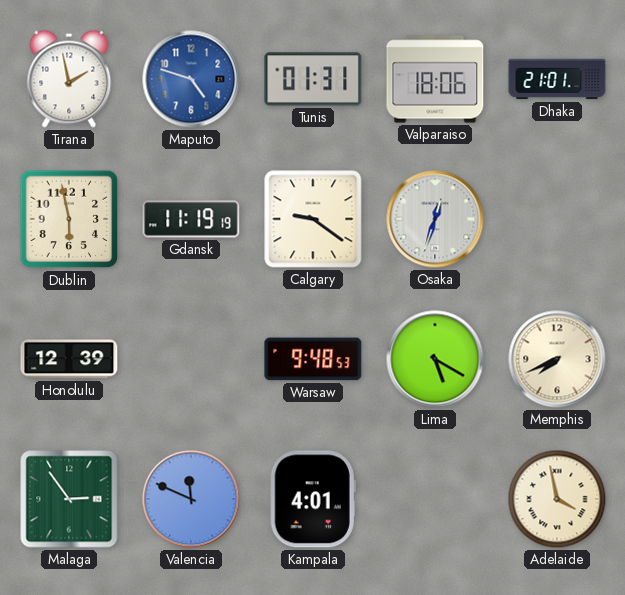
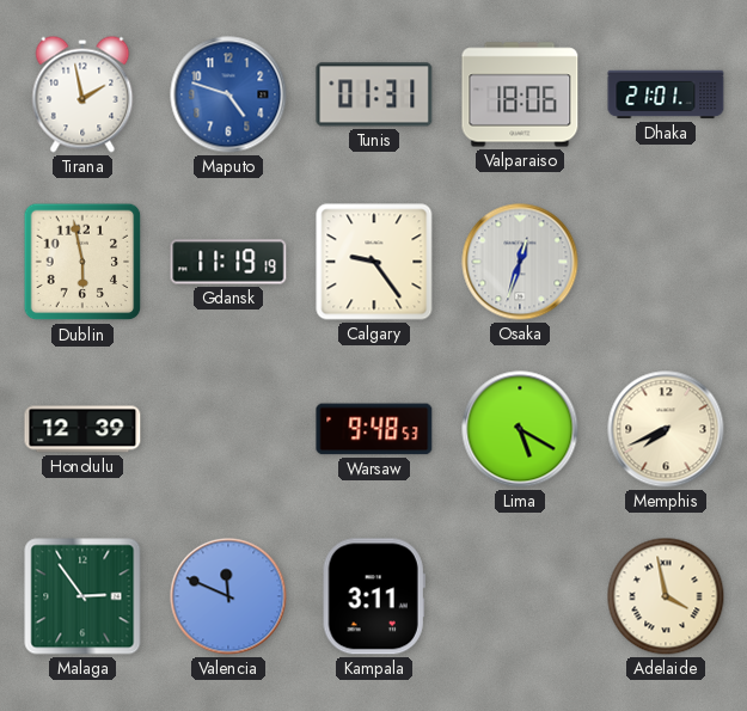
Calgary: 9:21 -> 9:24 (374, 262)
Kampala: 4:01 -> 3:11 (374, 596)
